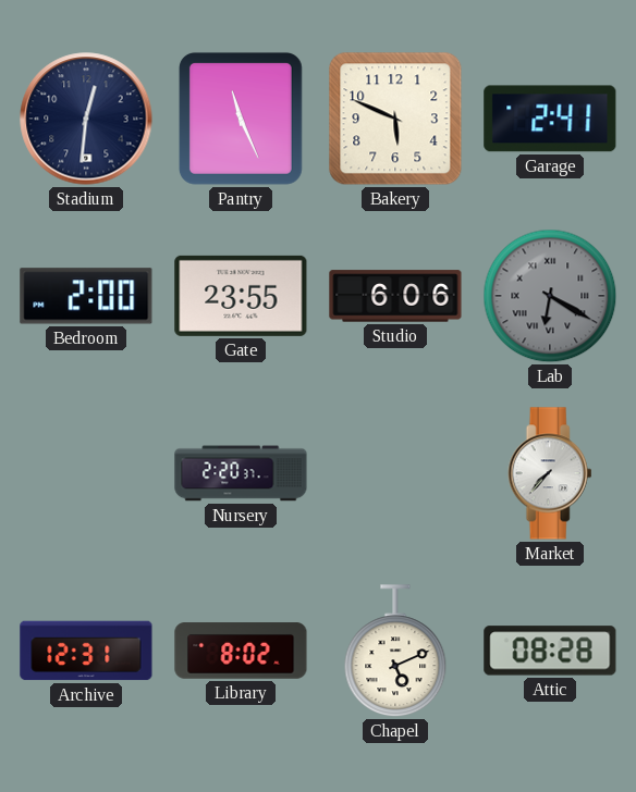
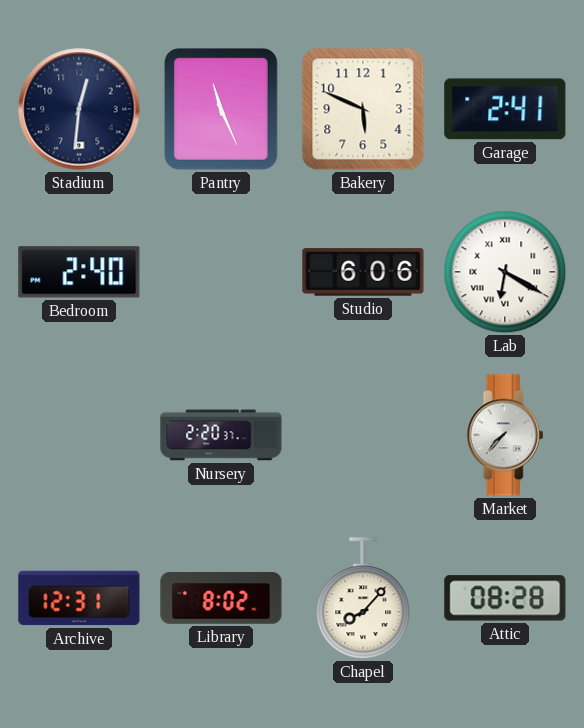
Bedroom: 2:00 -> 2:40 (79, 272)
Gate: 23:55 -> none (241, 296)
Lab dial: grey -> white (505, 272)
Chapel: 5:11 -> 8:07 (363, 599)
